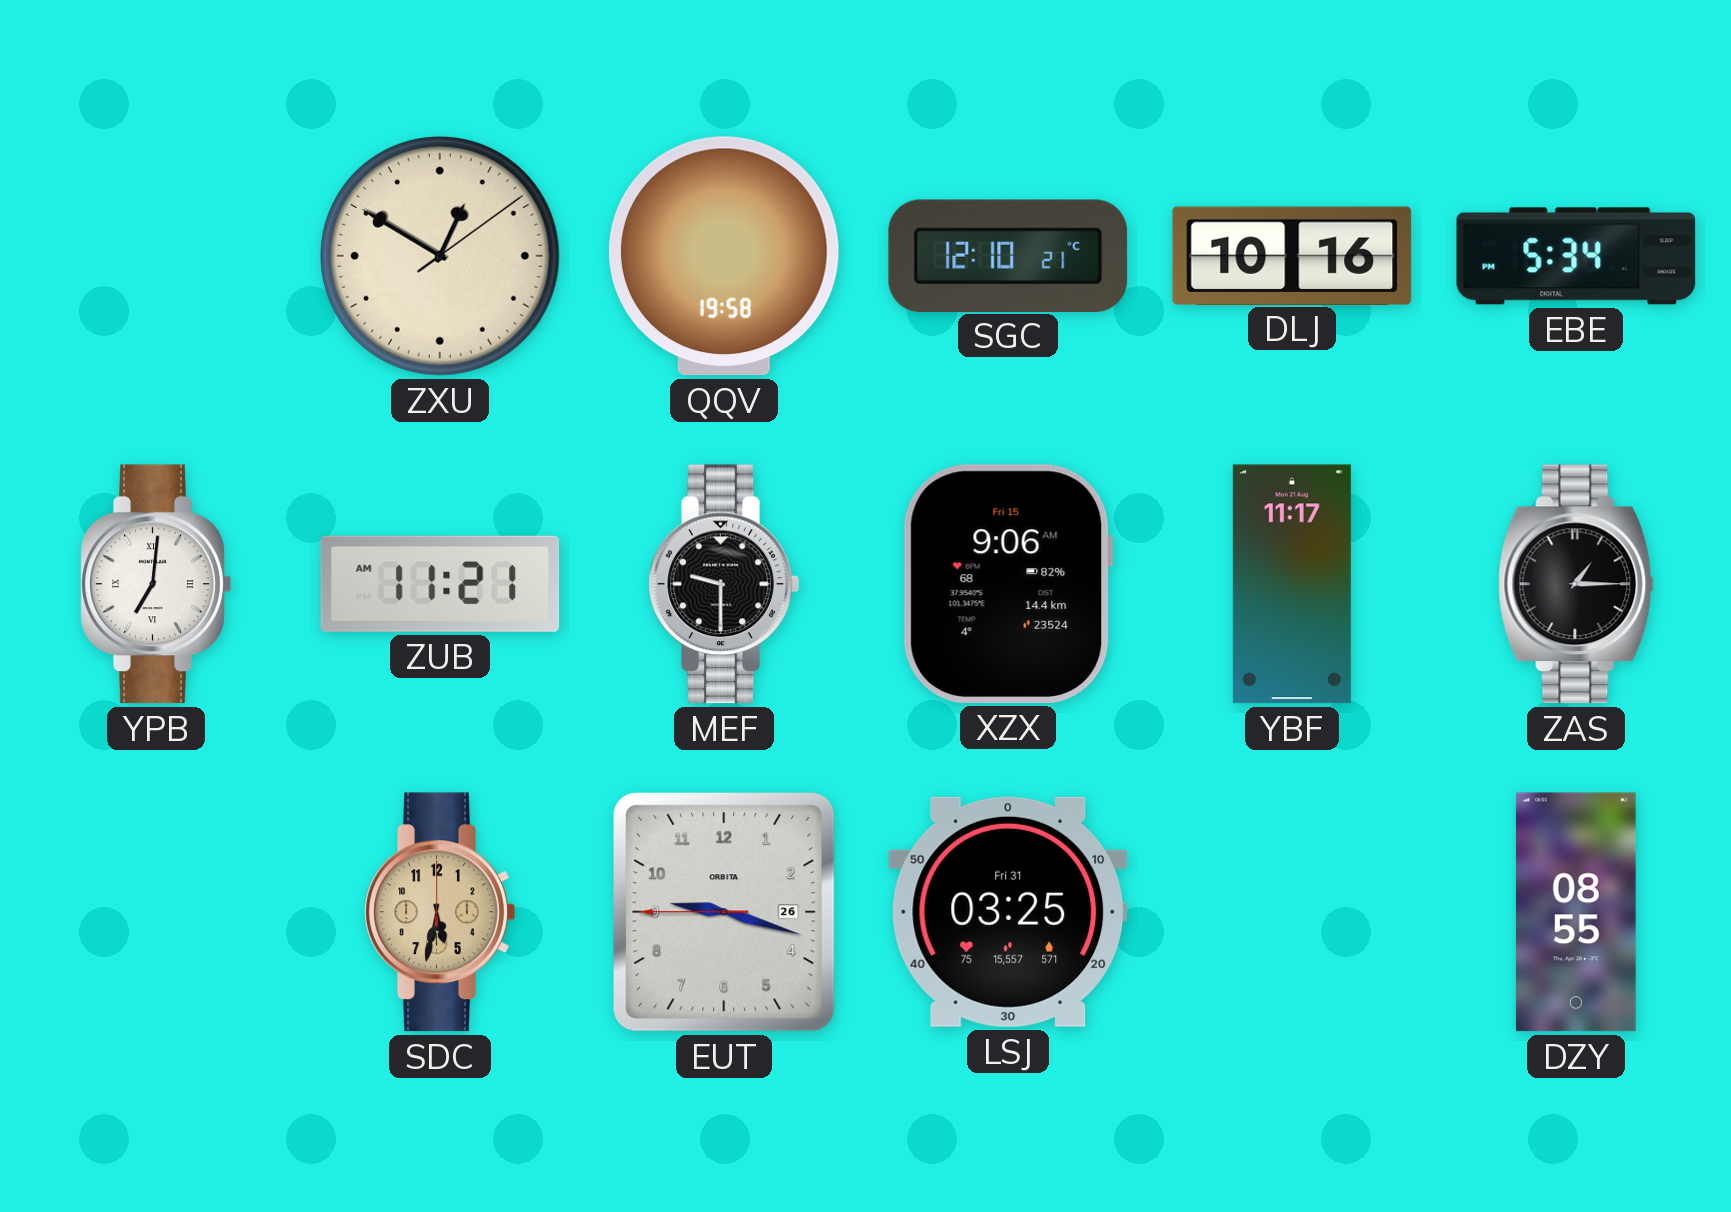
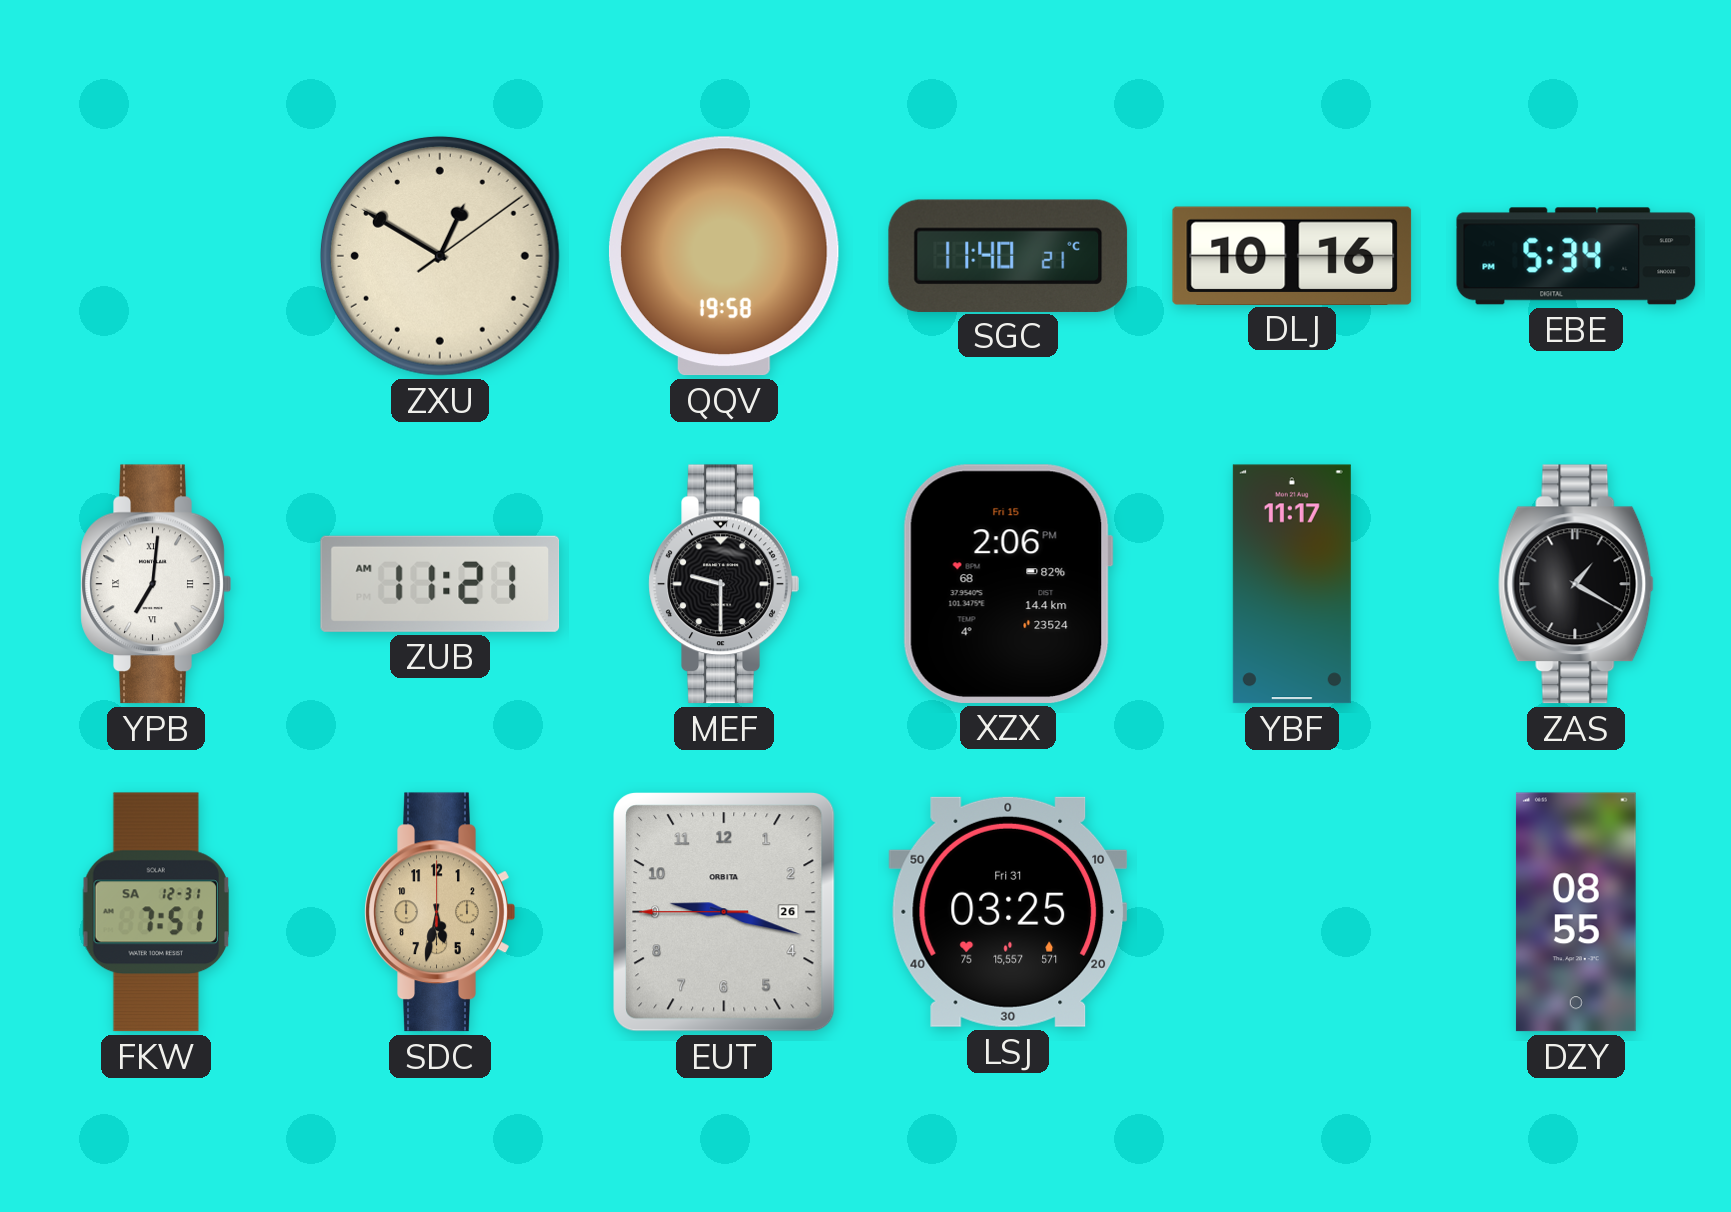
SGC: 12:10 -> 11:40 (1008, 255)
XZX: 9:06 -> 2:06 (1008, 584)
ZAS: 1:15 -> 1:20 (1576, 584)
FKW: none -> 7:51 (155, 912)
